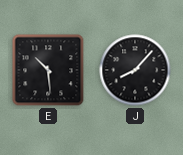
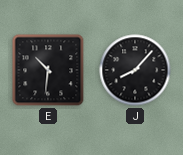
E: 10:29 -> 10:31 (48, 70)
